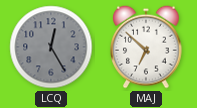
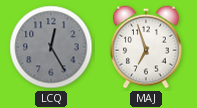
MAJ: 6:52 -> 6:57 (147, 47)
